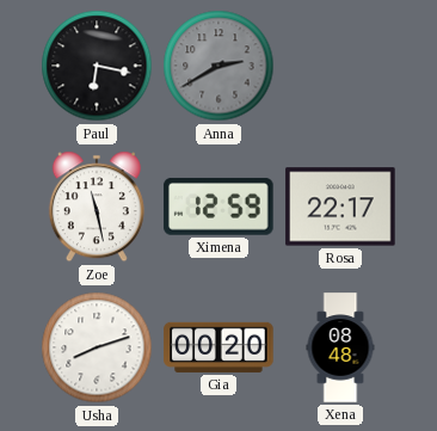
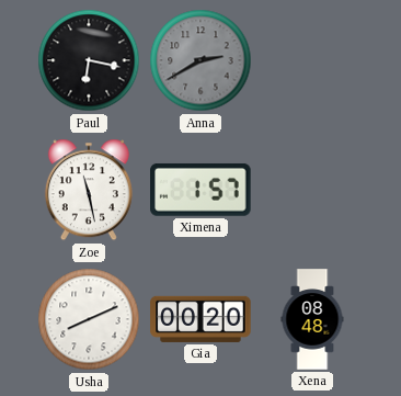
Ximena: 12:59 -> 1:57 (200, 190)
Rosa: 22:17 -> none (340, 207)
Usha: 8:12 -> 8:11 (89, 319)
